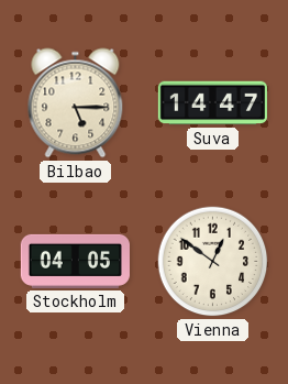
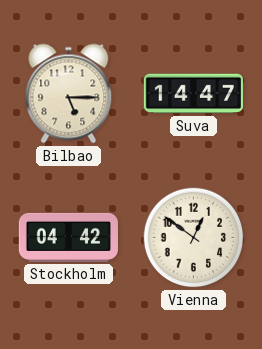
Stockholm: 04:05 -> 04:42 (68, 237)
